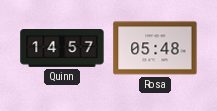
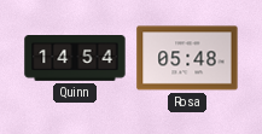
Quinn: 14:57 -> 14:54 (75, 59)
